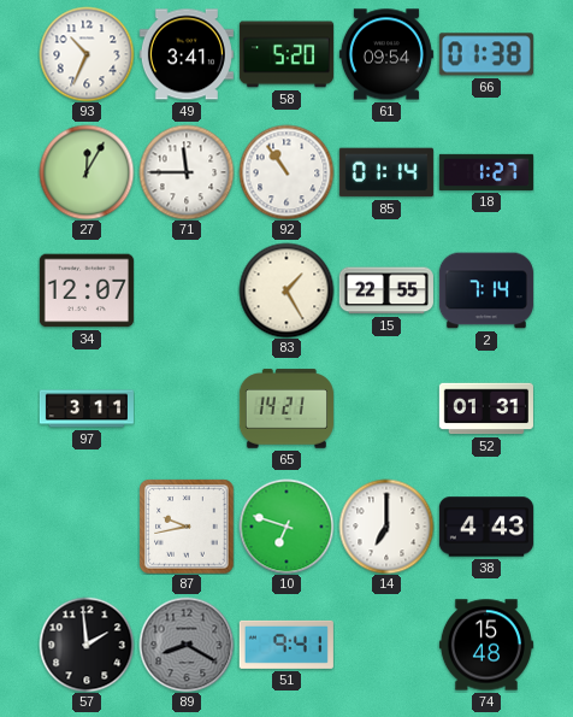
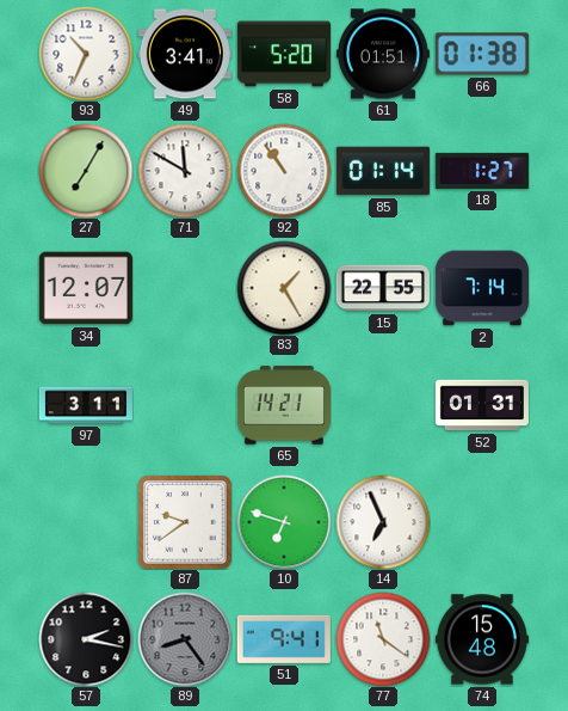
61: 09:54 -> 01:51 (383, 54)
27: 12:05 -> 7:05 (86, 171)
71: 11:45 -> 11:50 (185, 171)
87: 9:43 -> 9:39 (185, 522)
14: 7:00 -> 6:56 (383, 522)
38: 4:43 -> none (486, 527)
57: 1:59 -> 2:17 (86, 639)
89: 8:20 -> 8:24 (185, 639)
77: none -> 11:21 (383, 639)
